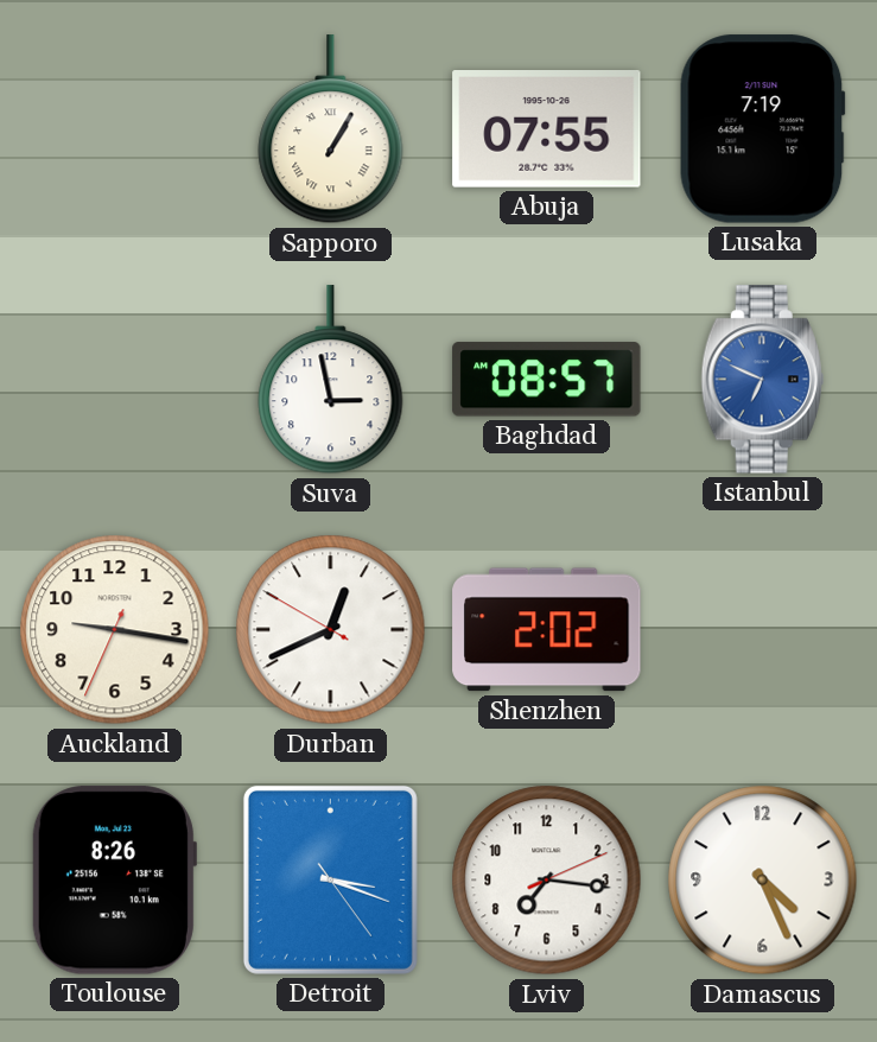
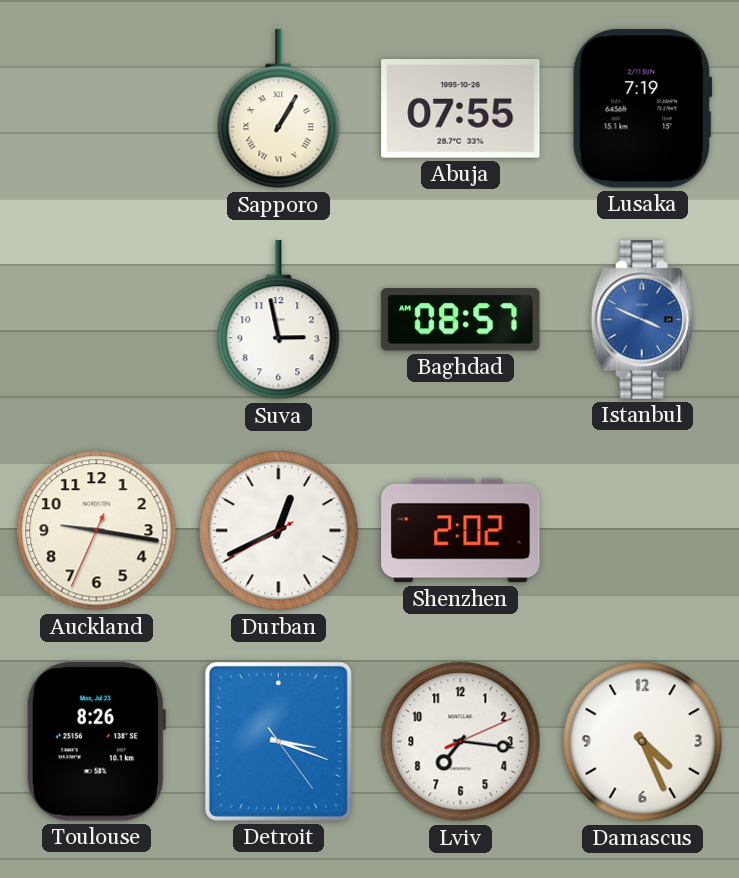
Istanbul: 6:49 -> 3:49 (642, 320)
Durban: 12:40:50 -> 12:40:40 (279, 531)
